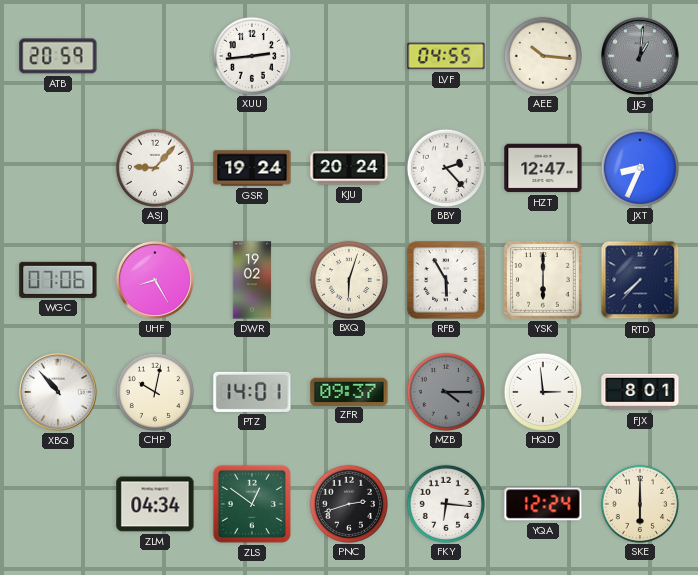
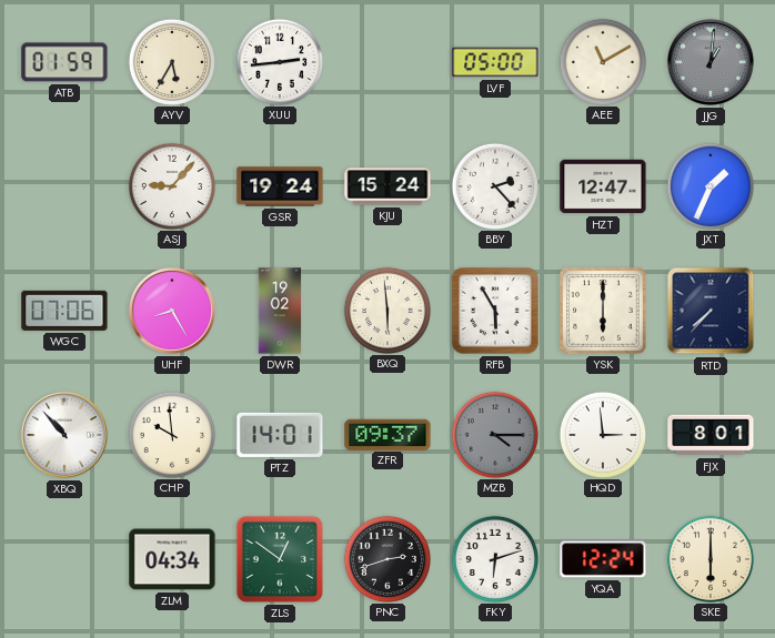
ATB: 20:59 -> 01:59 (64, 62)
AYV: none -> 5:35 (171, 61)
LVF: 04:55 -> 05:00 (495, 62)
AEE: 10:16 -> 11:10 (602, 61)
KJU: 20:24 -> 15:24 (387, 186)
JXT: 8:34 -> 1:34 (709, 185)
BXQ: 6:03 -> 5:59 (386, 310)
CHP: 10:02 -> 9:59 (171, 434)
FKY: 6:16 -> 6:12 (494, 558)
